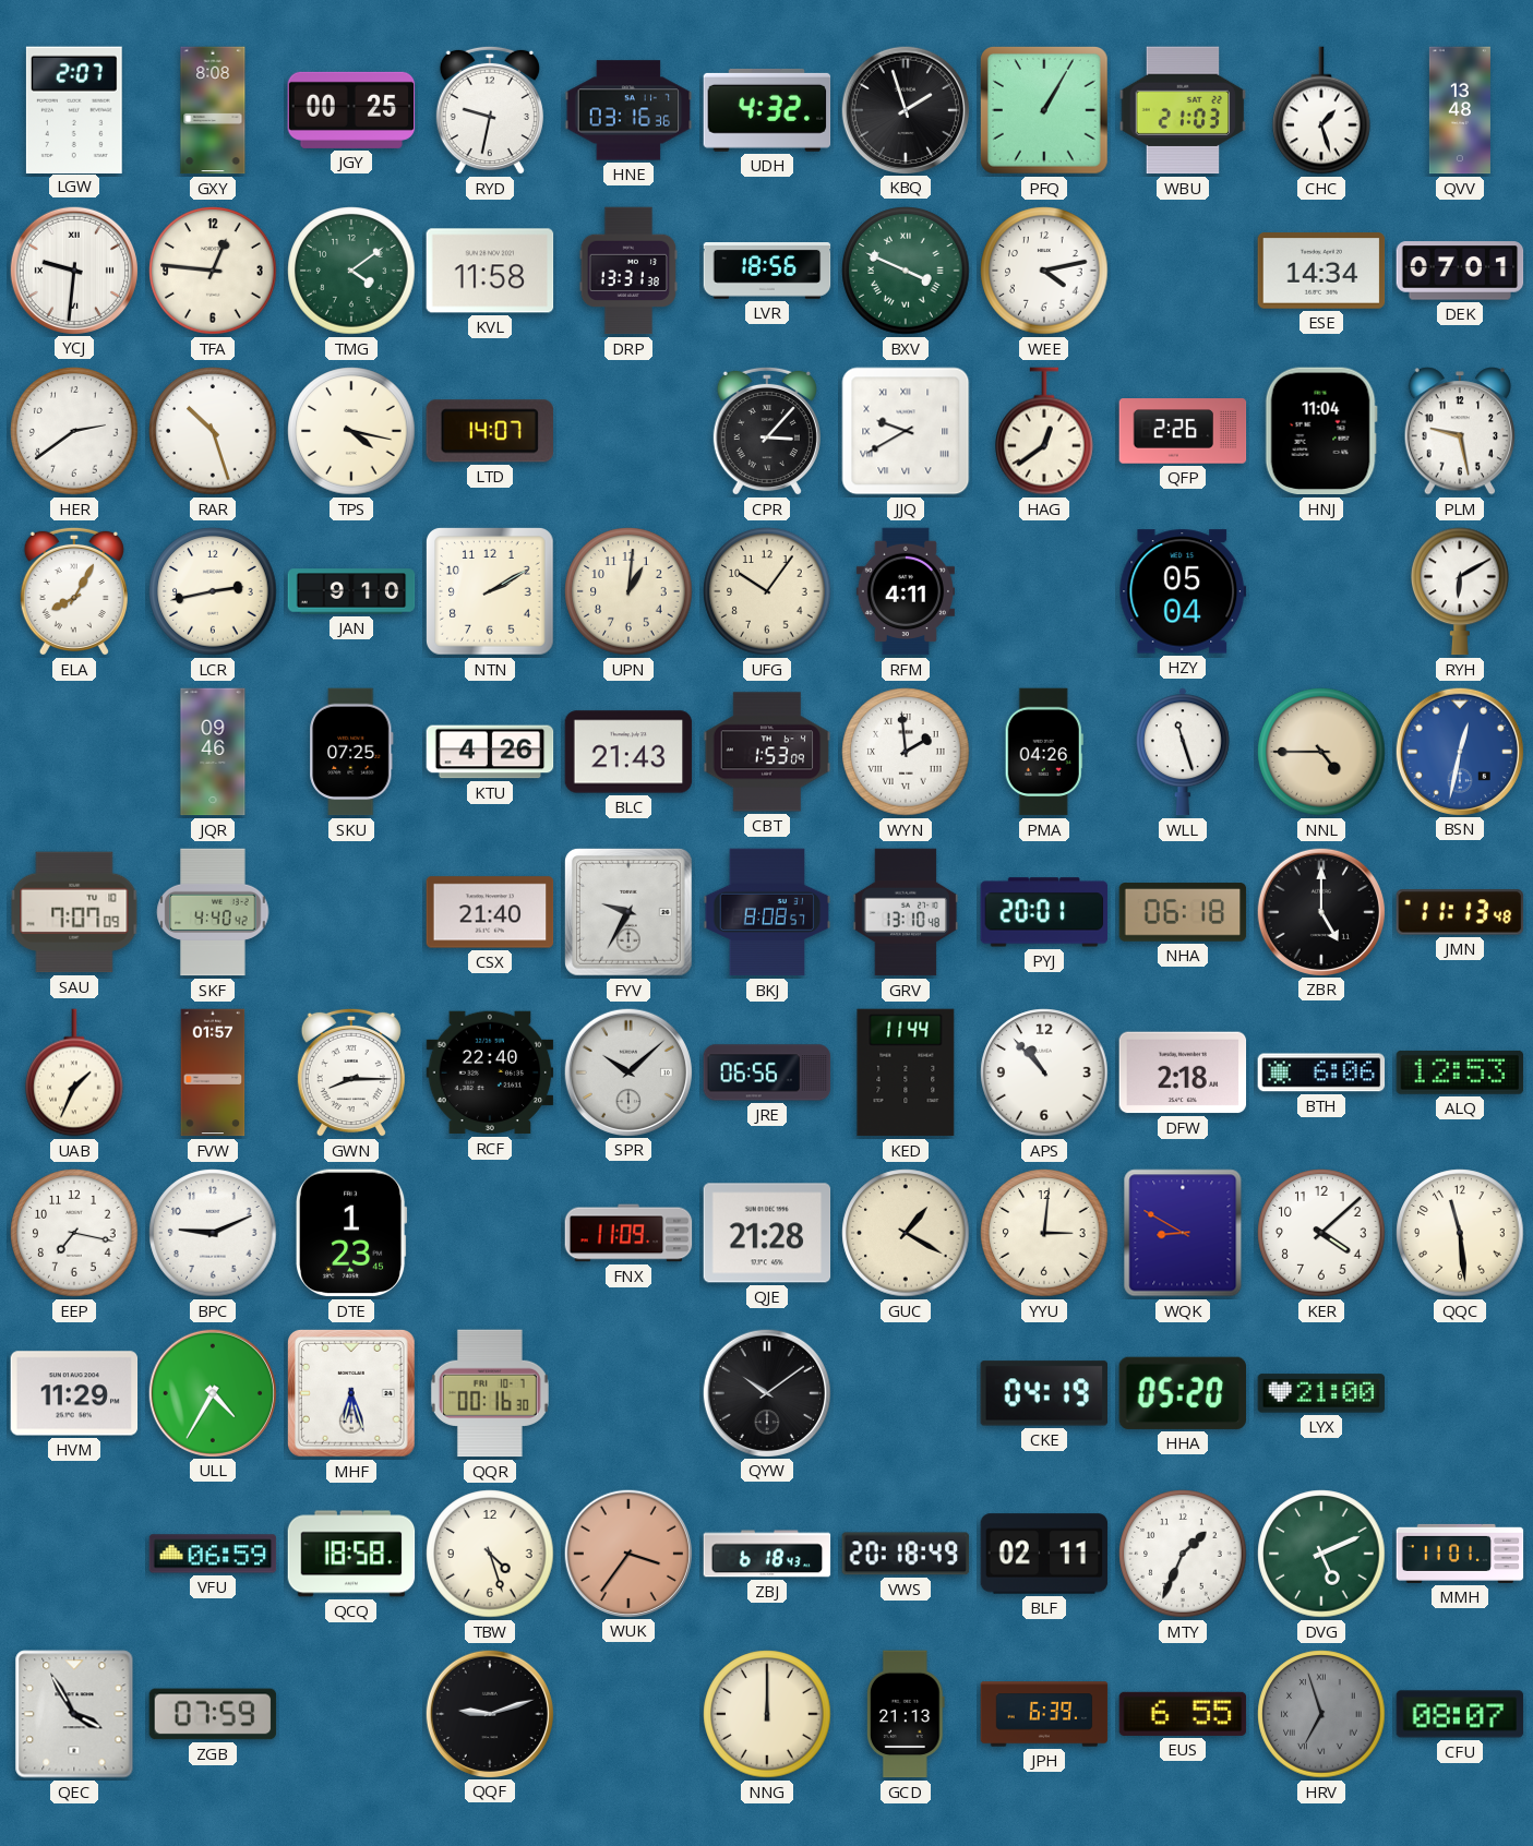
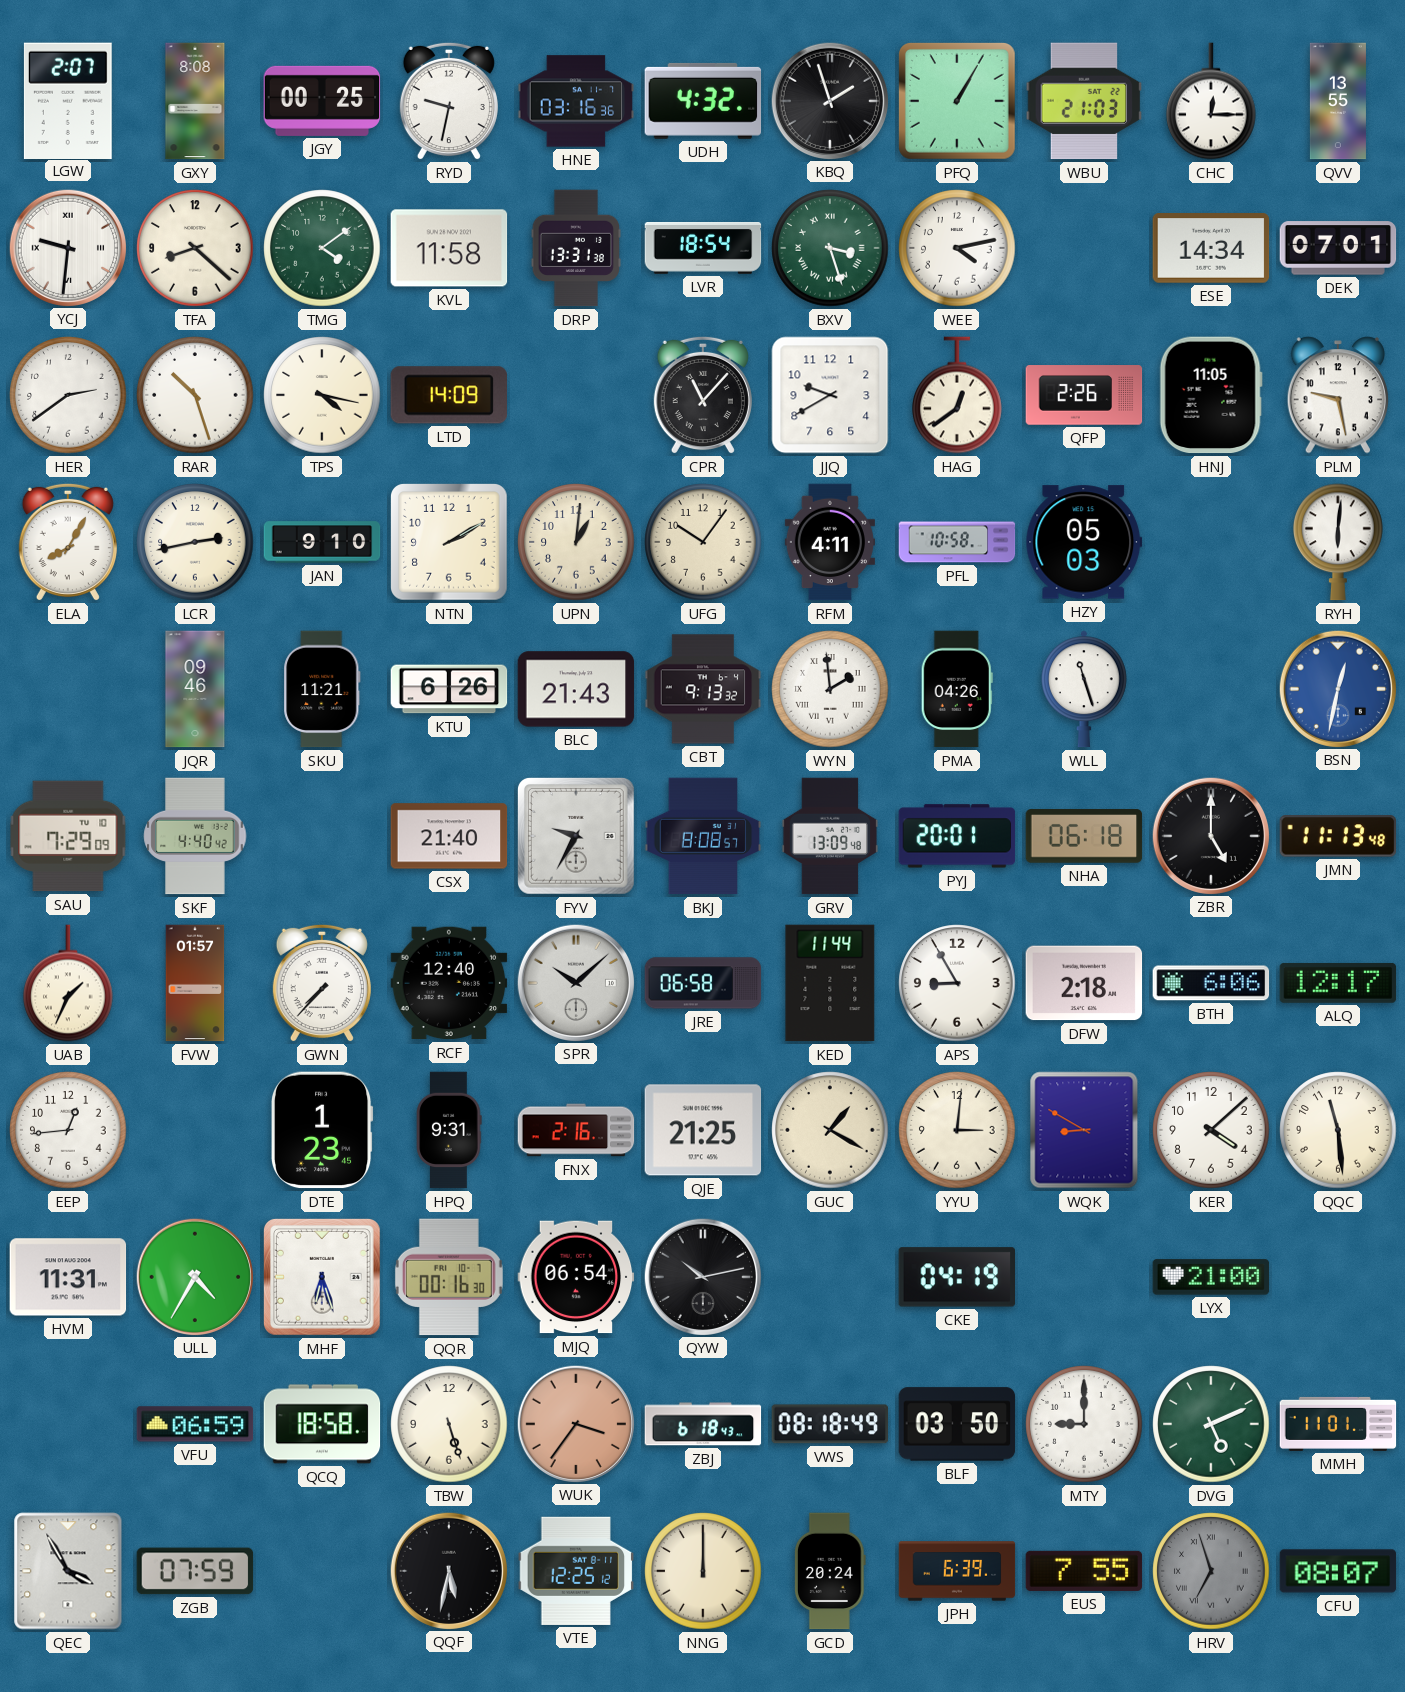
CHC: 1:27 -> 12:15 (1211, 101)
QVV: 13:48 -> 13:55 (1338, 101)
TFA: 12:46 -> 8:22 (195, 248)
LVR: 18:56 -> 18:54 (703, 249)
BXV: 3:49 -> 3:27 (830, 248)
LTD: 14:07 -> 14:09 (449, 395)
CPR: 3:07 -> 11:07 (703, 395)
JJQ numerals: Roman -> Arabic (830, 395)
HNJ: 11:04 -> 11:05 (1211, 395)
PFL: none -> 10:58 (957, 542)
HZY: 05:04 -> 05:03 (1084, 542)
RYH: 6:10 -> 6:01 (1338, 542)
SKU: 07:25 -> 11:21 (322, 689)
KTU: 4:26 -> 6:26 (449, 689)
CBT: 1:53 -> 9:13 (703, 689)
NNL: 4:45 -> none (1321, 752)
SAU: 7:07 -> 7:29 (68, 836)
GRV: 13:10 -> 13:09 (830, 836)
GWN: 8:15 -> 7:37 (322, 983)
RCF: 22:40 -> 12:40 (449, 983)
JRE: 06:56 -> 06:58 (703, 983)
APS: 10:53 -> 8:55 (957, 983)
ALQ: 12:53 -> 12:17 (1338, 983)
EEP: 7:17 -> 12:44 (68, 1130)
BPC: 9:11 -> none (213, 1233)
HPQ: none -> 9:31 (449, 1130)
FNX: 11:09 -> 2:16 (576, 1130)
QJE: 21:28 -> 21:25 (703, 1130)
HVM: 11:29 -> 11:31 (68, 1277)
MJQ: none -> 06:54 (576, 1277)
QYW: 10:09 -> 10:13 (702, 1276)
HHA: 05:20 -> none (1183, 1393)
TBW: 4:27 -> 5:27 (449, 1424)
VWS: 20:18 -> 08:18 (830, 1424)
BLF: 02:11 -> 03:50 (957, 1424)
MTY: 1:34 -> 9:00 (1084, 1424)
QQF: 9:12 -> 5:32 (448, 1570)
VTE: none -> 12:25 (576, 1571)
GCD: 21:13 -> 20:24 (830, 1571)
EUS: 6:55 -> 7:55 (1084, 1571)
